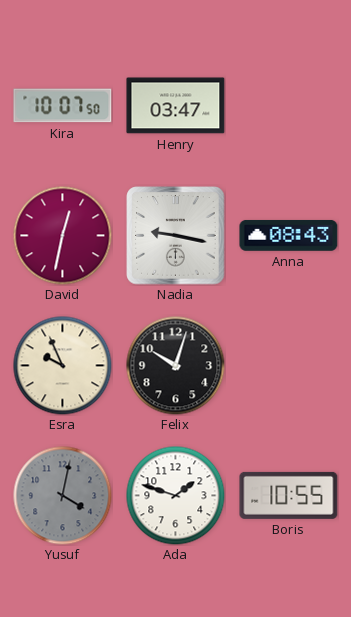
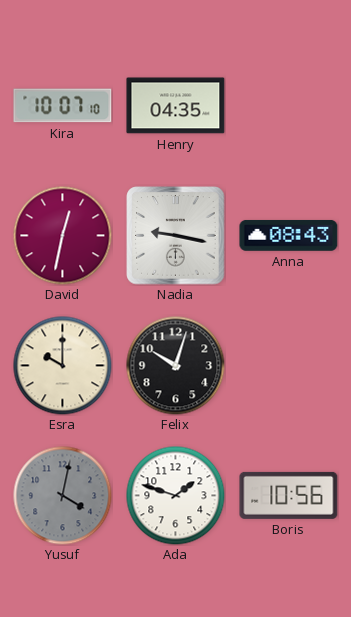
Kira: 10:07:50 -> 10:07:10 (63, 106)
Henry: 03:47 -> 04:35 (176, 106)
Esra: 9:56 -> 10:00 (63, 366)
Boris: 10:55 -> 10:56 (289, 495)
